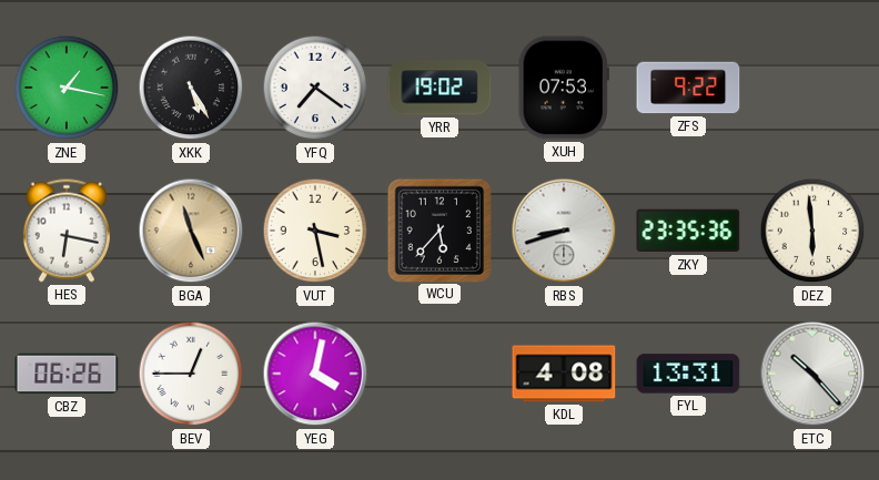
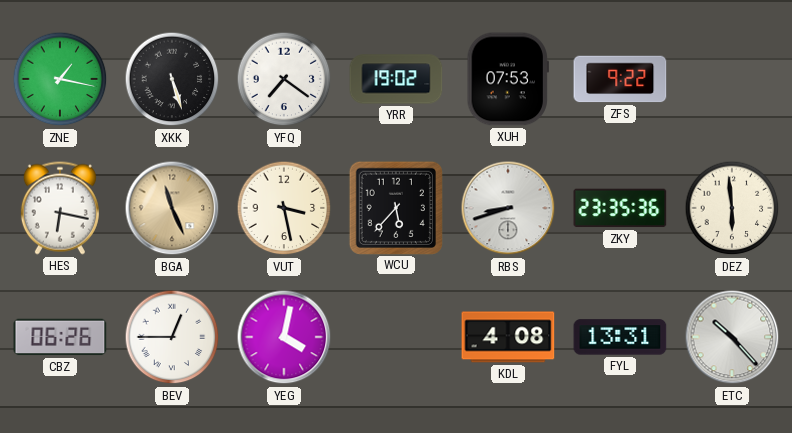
XKK: 5:25 -> 5:27 (172, 79)
